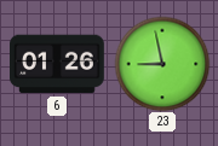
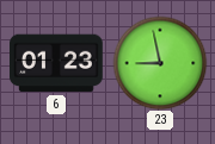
6: 01:26 -> 01:23 (57, 63)
